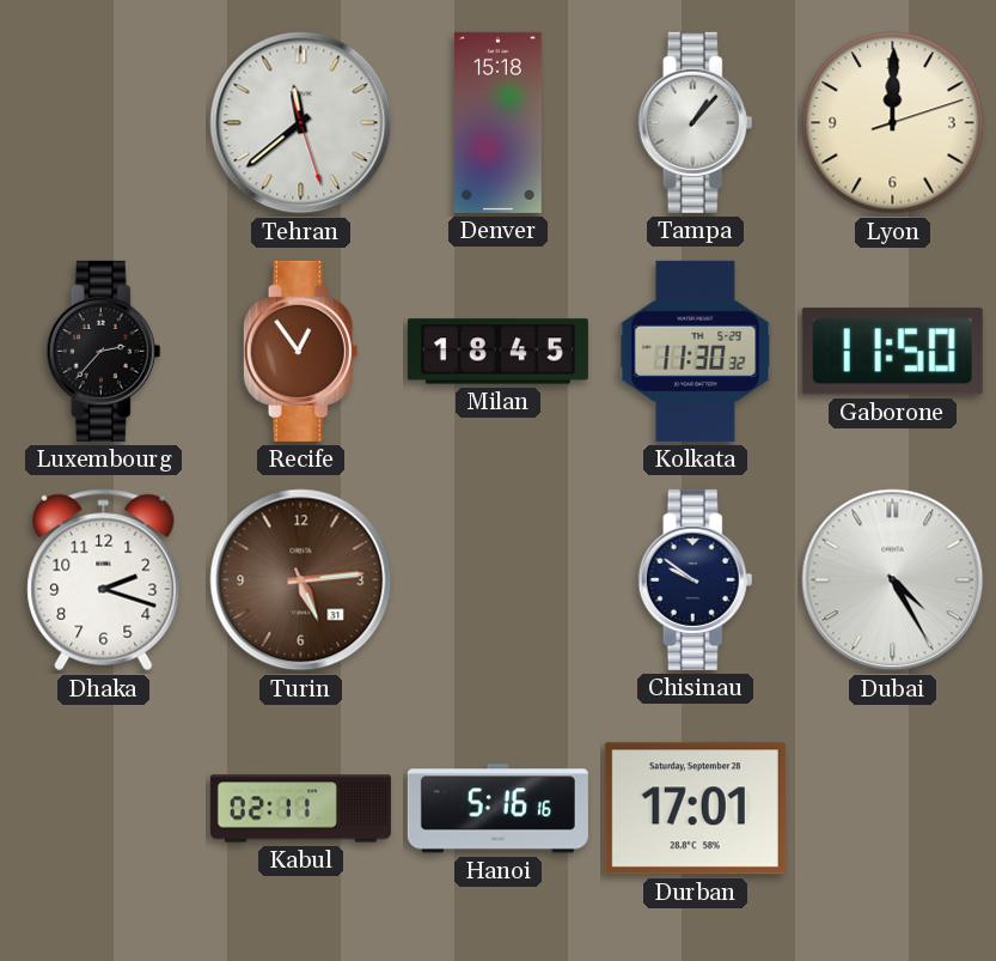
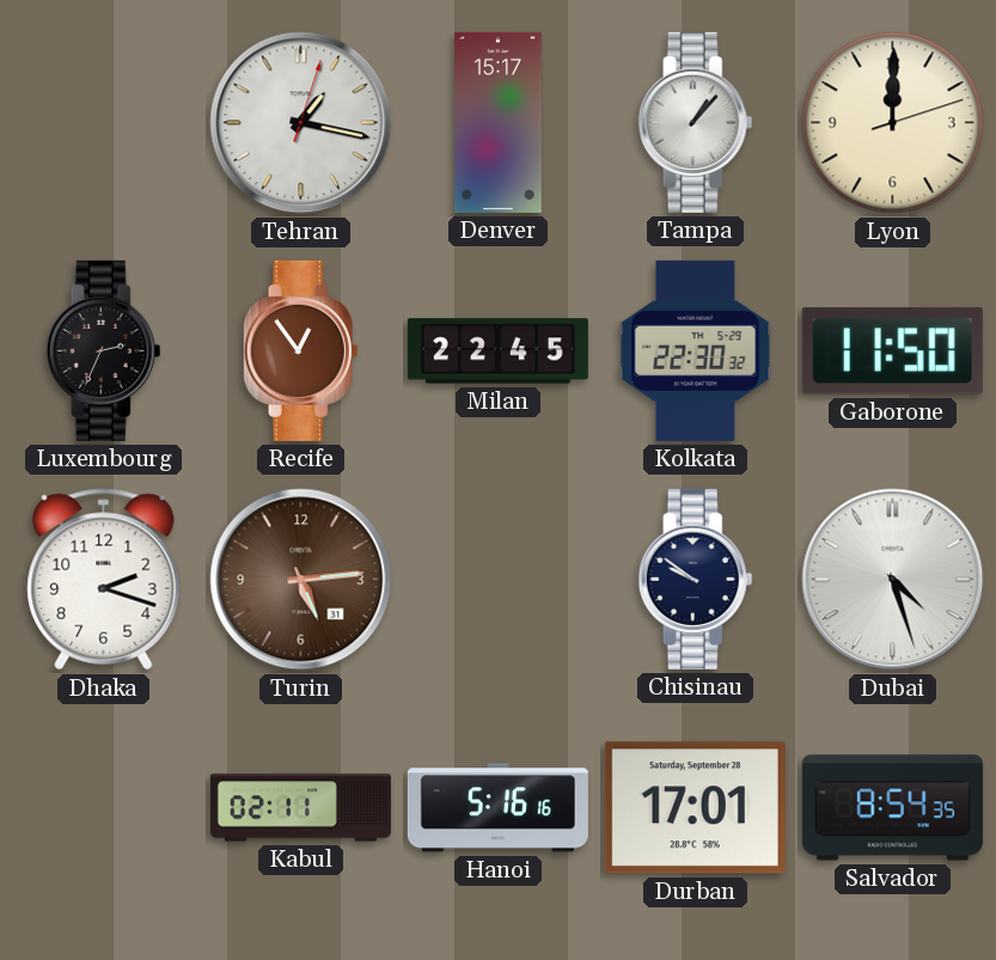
Tehran: 11:38 -> 1:17 (301, 123)
Denver: 15:18 -> 15:17 (499, 122)
Luxembourg: 2:37 -> 2:34 (104, 350)
Milan: 18:45 -> 22:45 (497, 351)
Kolkata: 11:30 -> 22:30 (696, 350)
Dubai: 4:25 -> 4:27 (893, 580)
Salvador: none -> 8:54 (892, 808)
